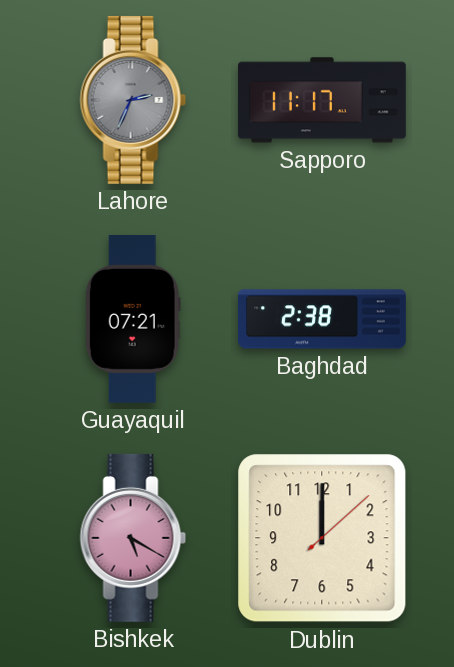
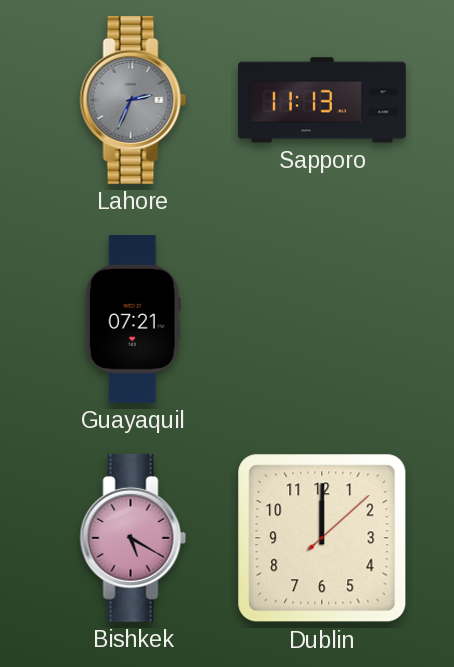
Sapporo: 11:17 -> 11:13 (322, 100)
Baghdad: 2:38 -> none (323, 319)
